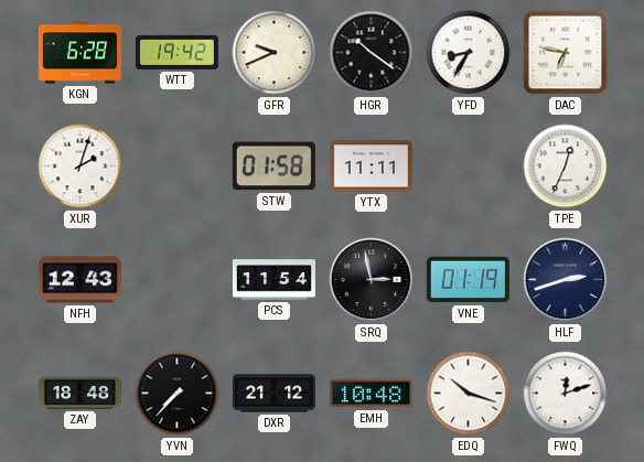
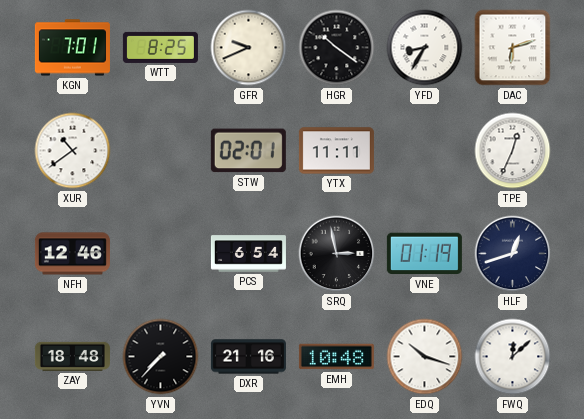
KGN: 6:28 -> 7:01 (72, 48)
WTT: 19:42 -> 8:25 (160, 47)
DAC: 6:47 -> 6:12 (513, 48)
XUR: 2:03 -> 10:39 (73, 151)
STW: 01:58 -> 02:01 (248, 151)
NFH: 12:43 -> 12:46 (72, 254)
PCS: 11:54 -> 6:54 (248, 254)
HLF: 2:42 -> 12:42 (513, 254)
DXR: 21:12 -> 21:16 (248, 357)
FWQ: 12:12 -> 12:08 (513, 357)
